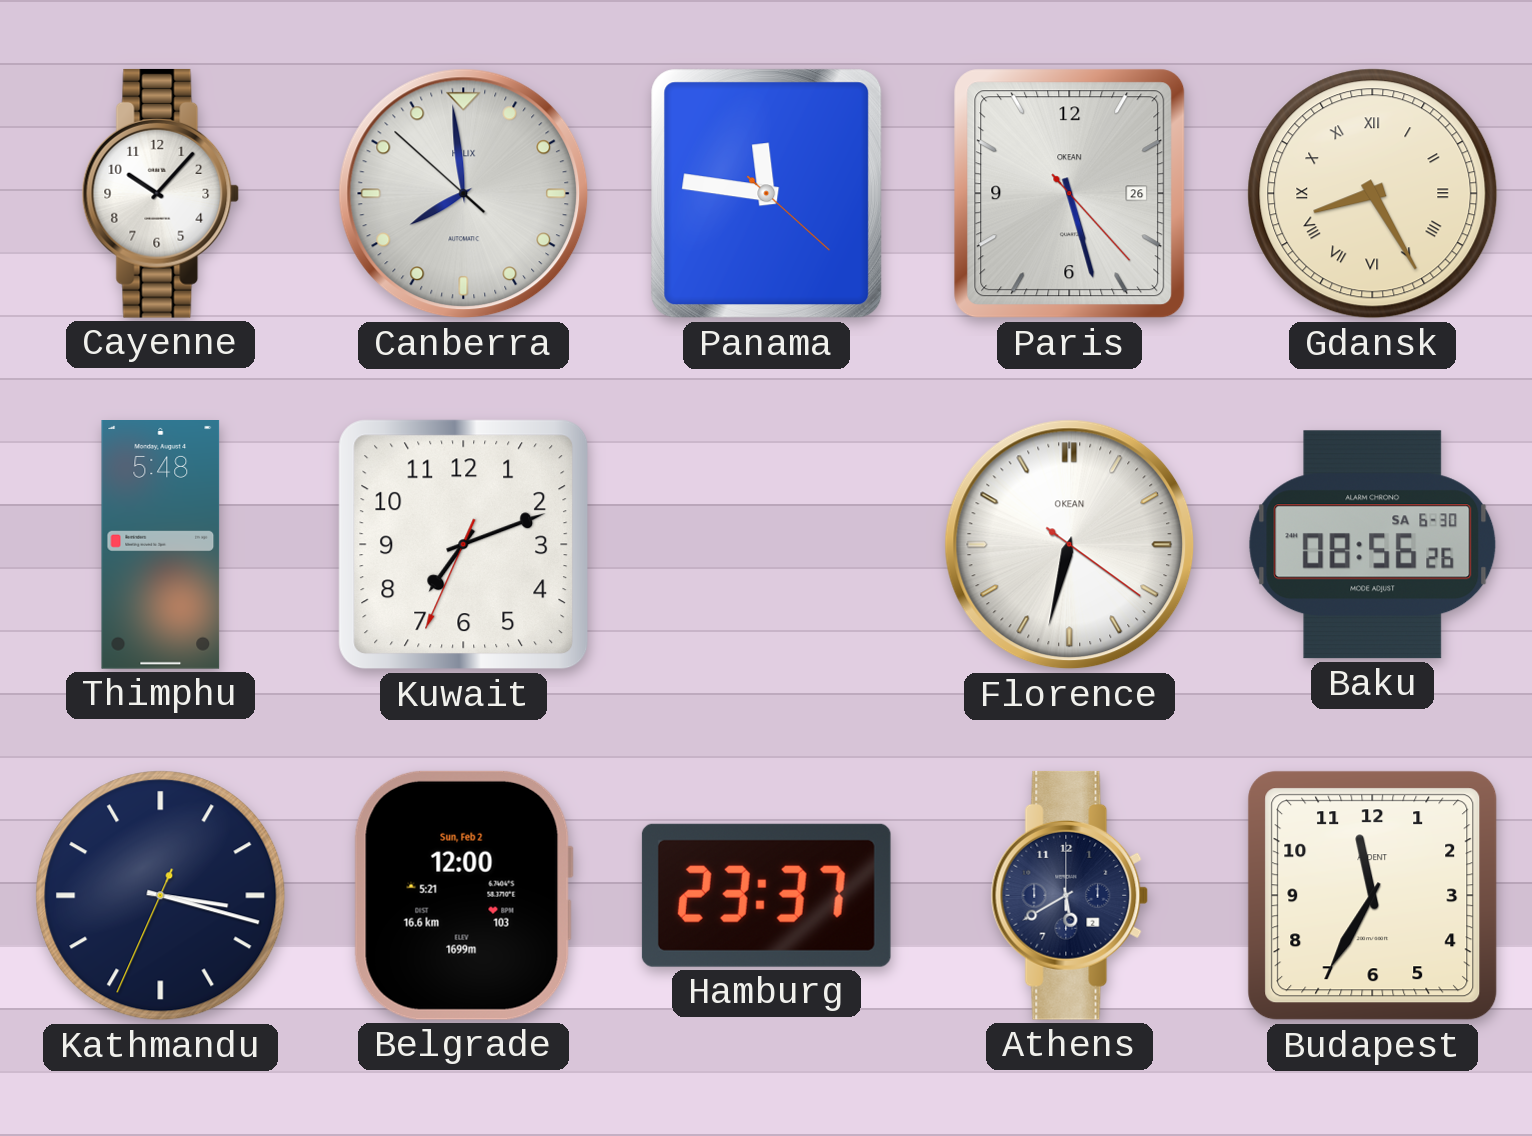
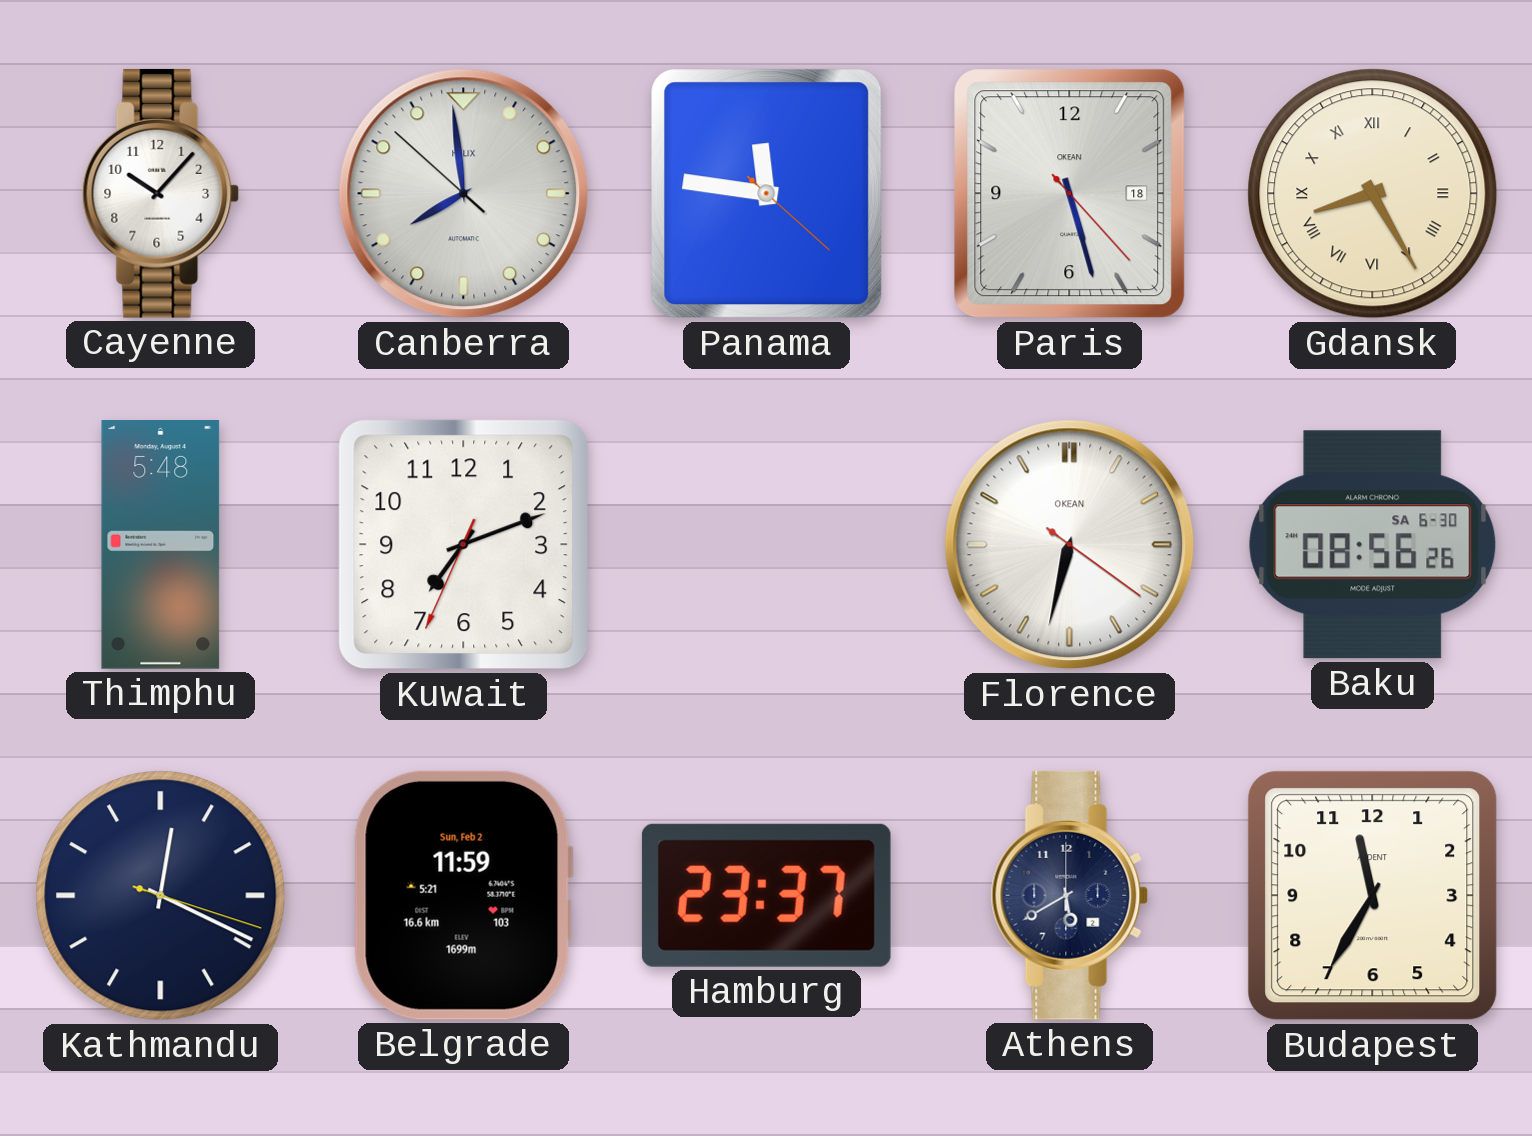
Paris date: 26 -> 18 (1070, 194)
Kathmandu: 3:17 -> 12:19 (161, 896)
Belgrade: 12:00 -> 11:59 (463, 895)
